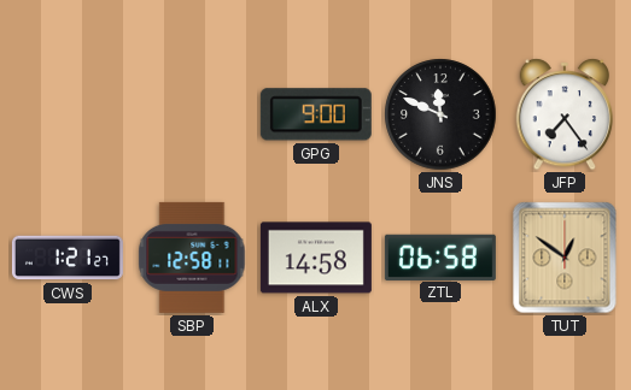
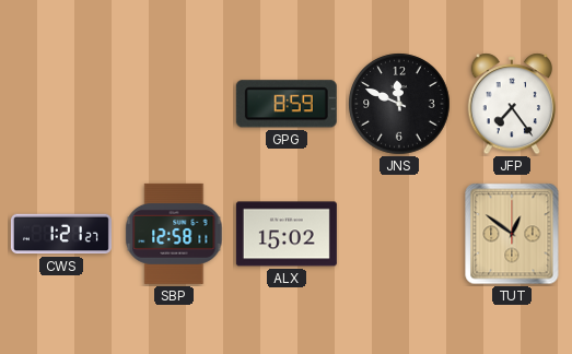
GPG: 9:00 -> 8:59 (287, 104)
ALX: 14:58 -> 15:02 (287, 234)
ZTL: 06:58 -> none (440, 256)
